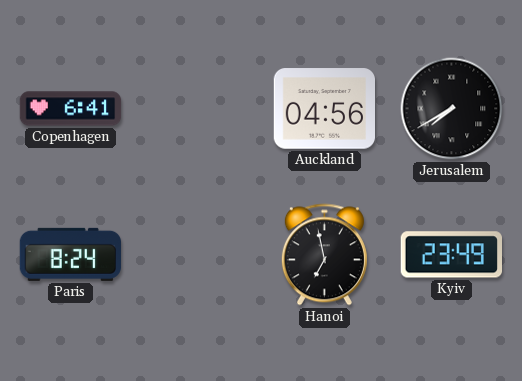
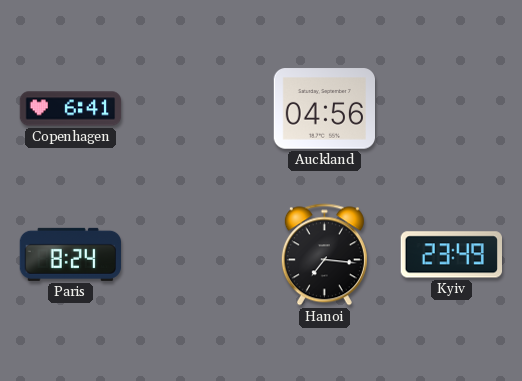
Jerusalem: 7:40 -> none (452, 109)
Hanoi: 6:58 -> 7:16 (324, 255)
